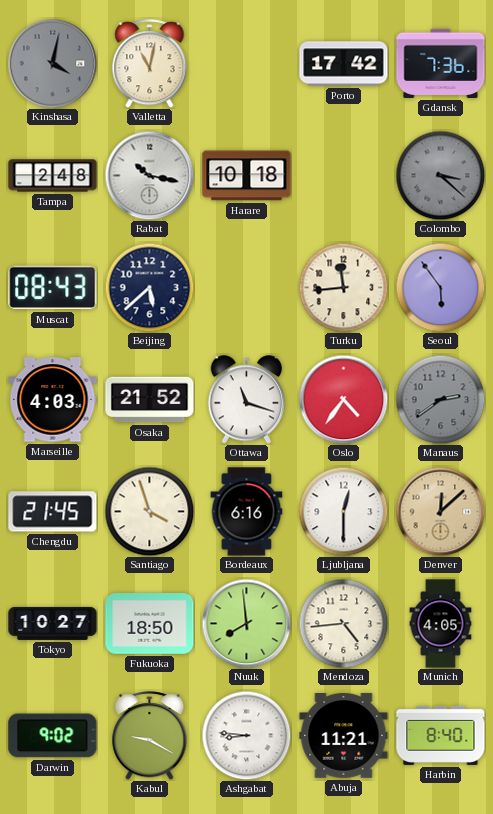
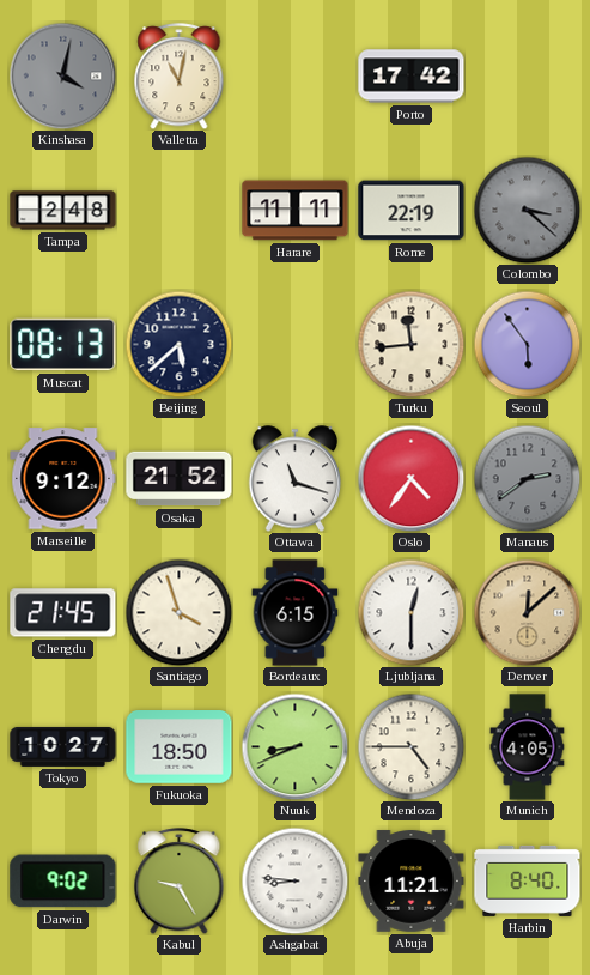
Gdansk: 7:36 -> none (441, 63)
Rabat: 10:17 -> none (149, 175)
Harare: 10:18 -> 11:11 (296, 211)
Rome: none -> 22:19 (412, 211)
Muscat: 08:43 -> 08:13 (63, 345)
Marseille: 4:03 -> 9:12 (63, 479)
Bordeaux: 6:16 -> 6:15 (296, 613)
Nuuk: 7:59 -> 8:41 (294, 746)
Mendoza: 4:44 -> 4:45 (410, 746)
Kabul: 9:20 -> 9:25 (180, 882)
